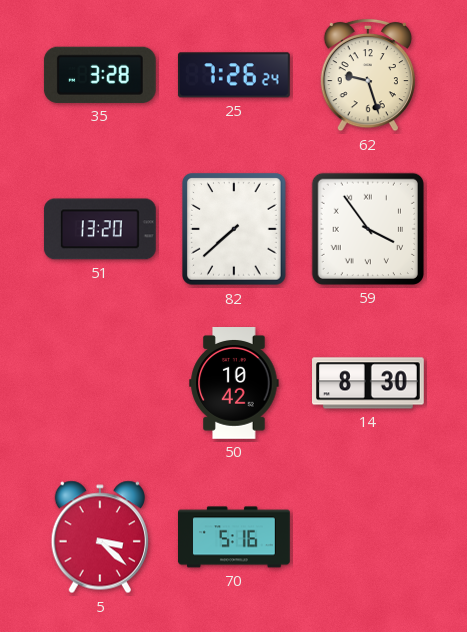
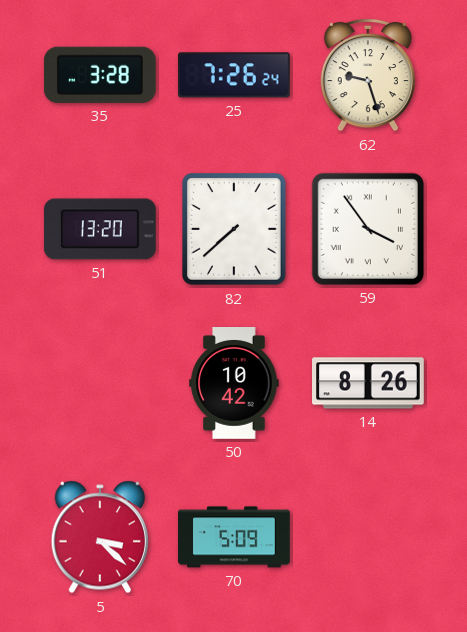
14: 8:30 -> 8:26 (369, 383)
70: 5:16 -> 5:09 (235, 537)
